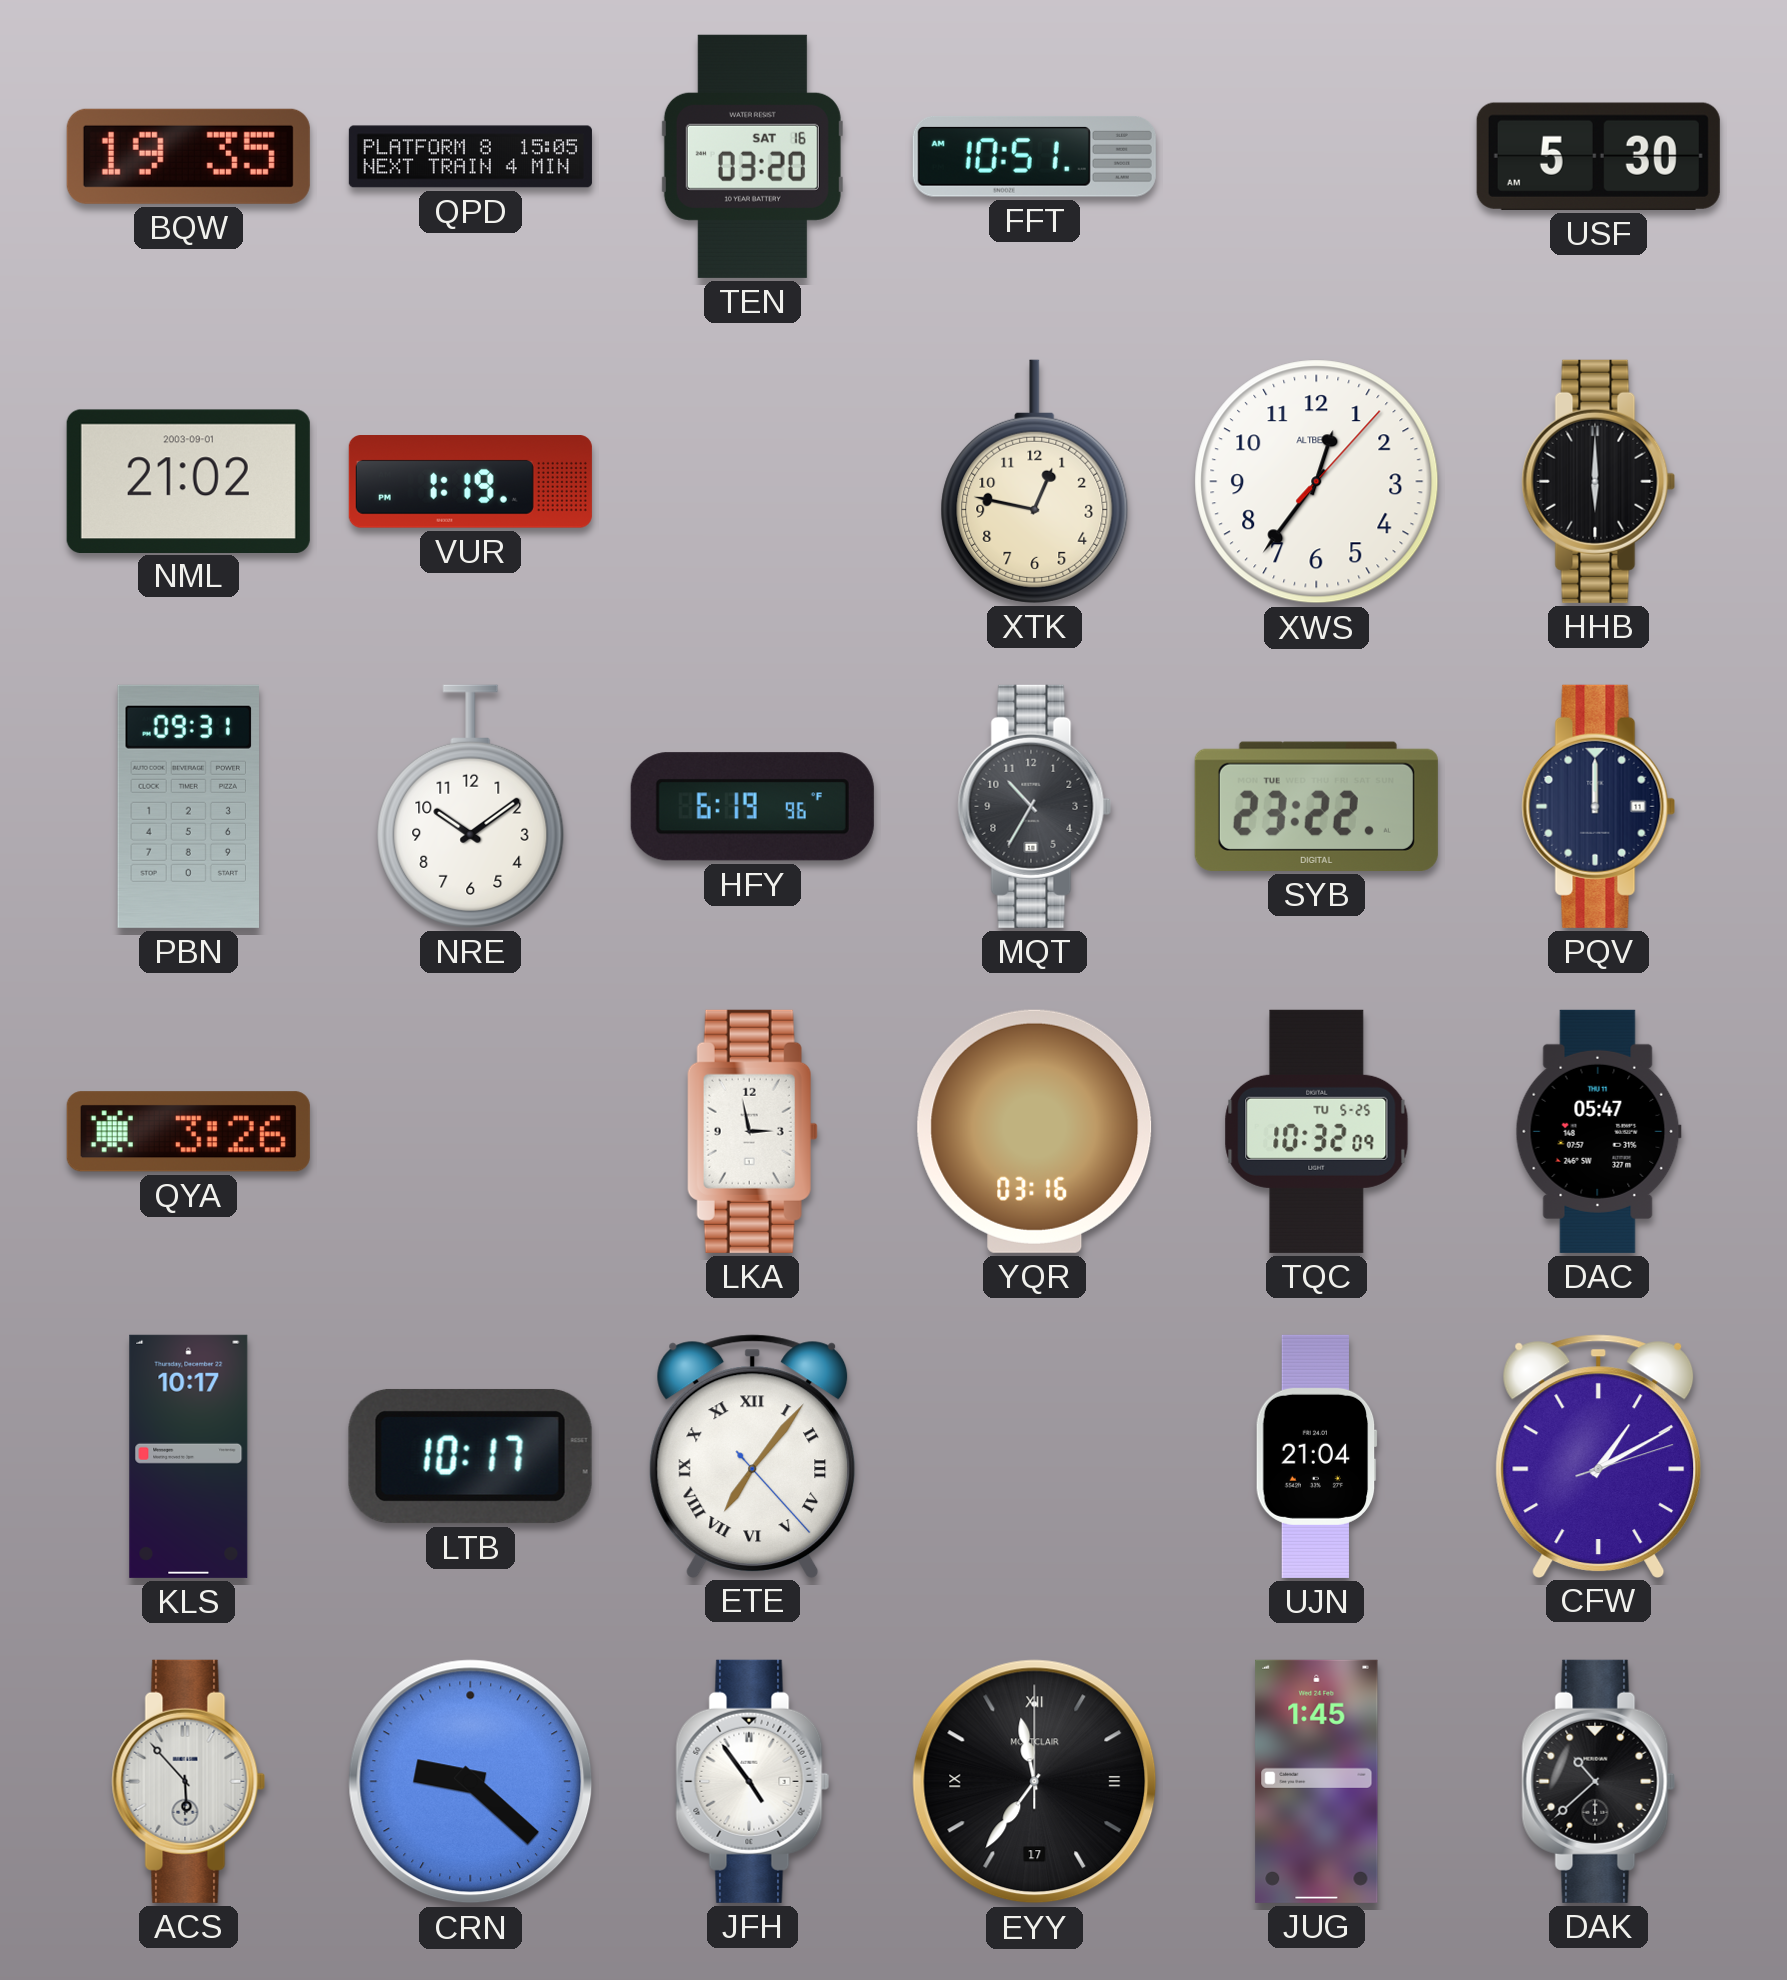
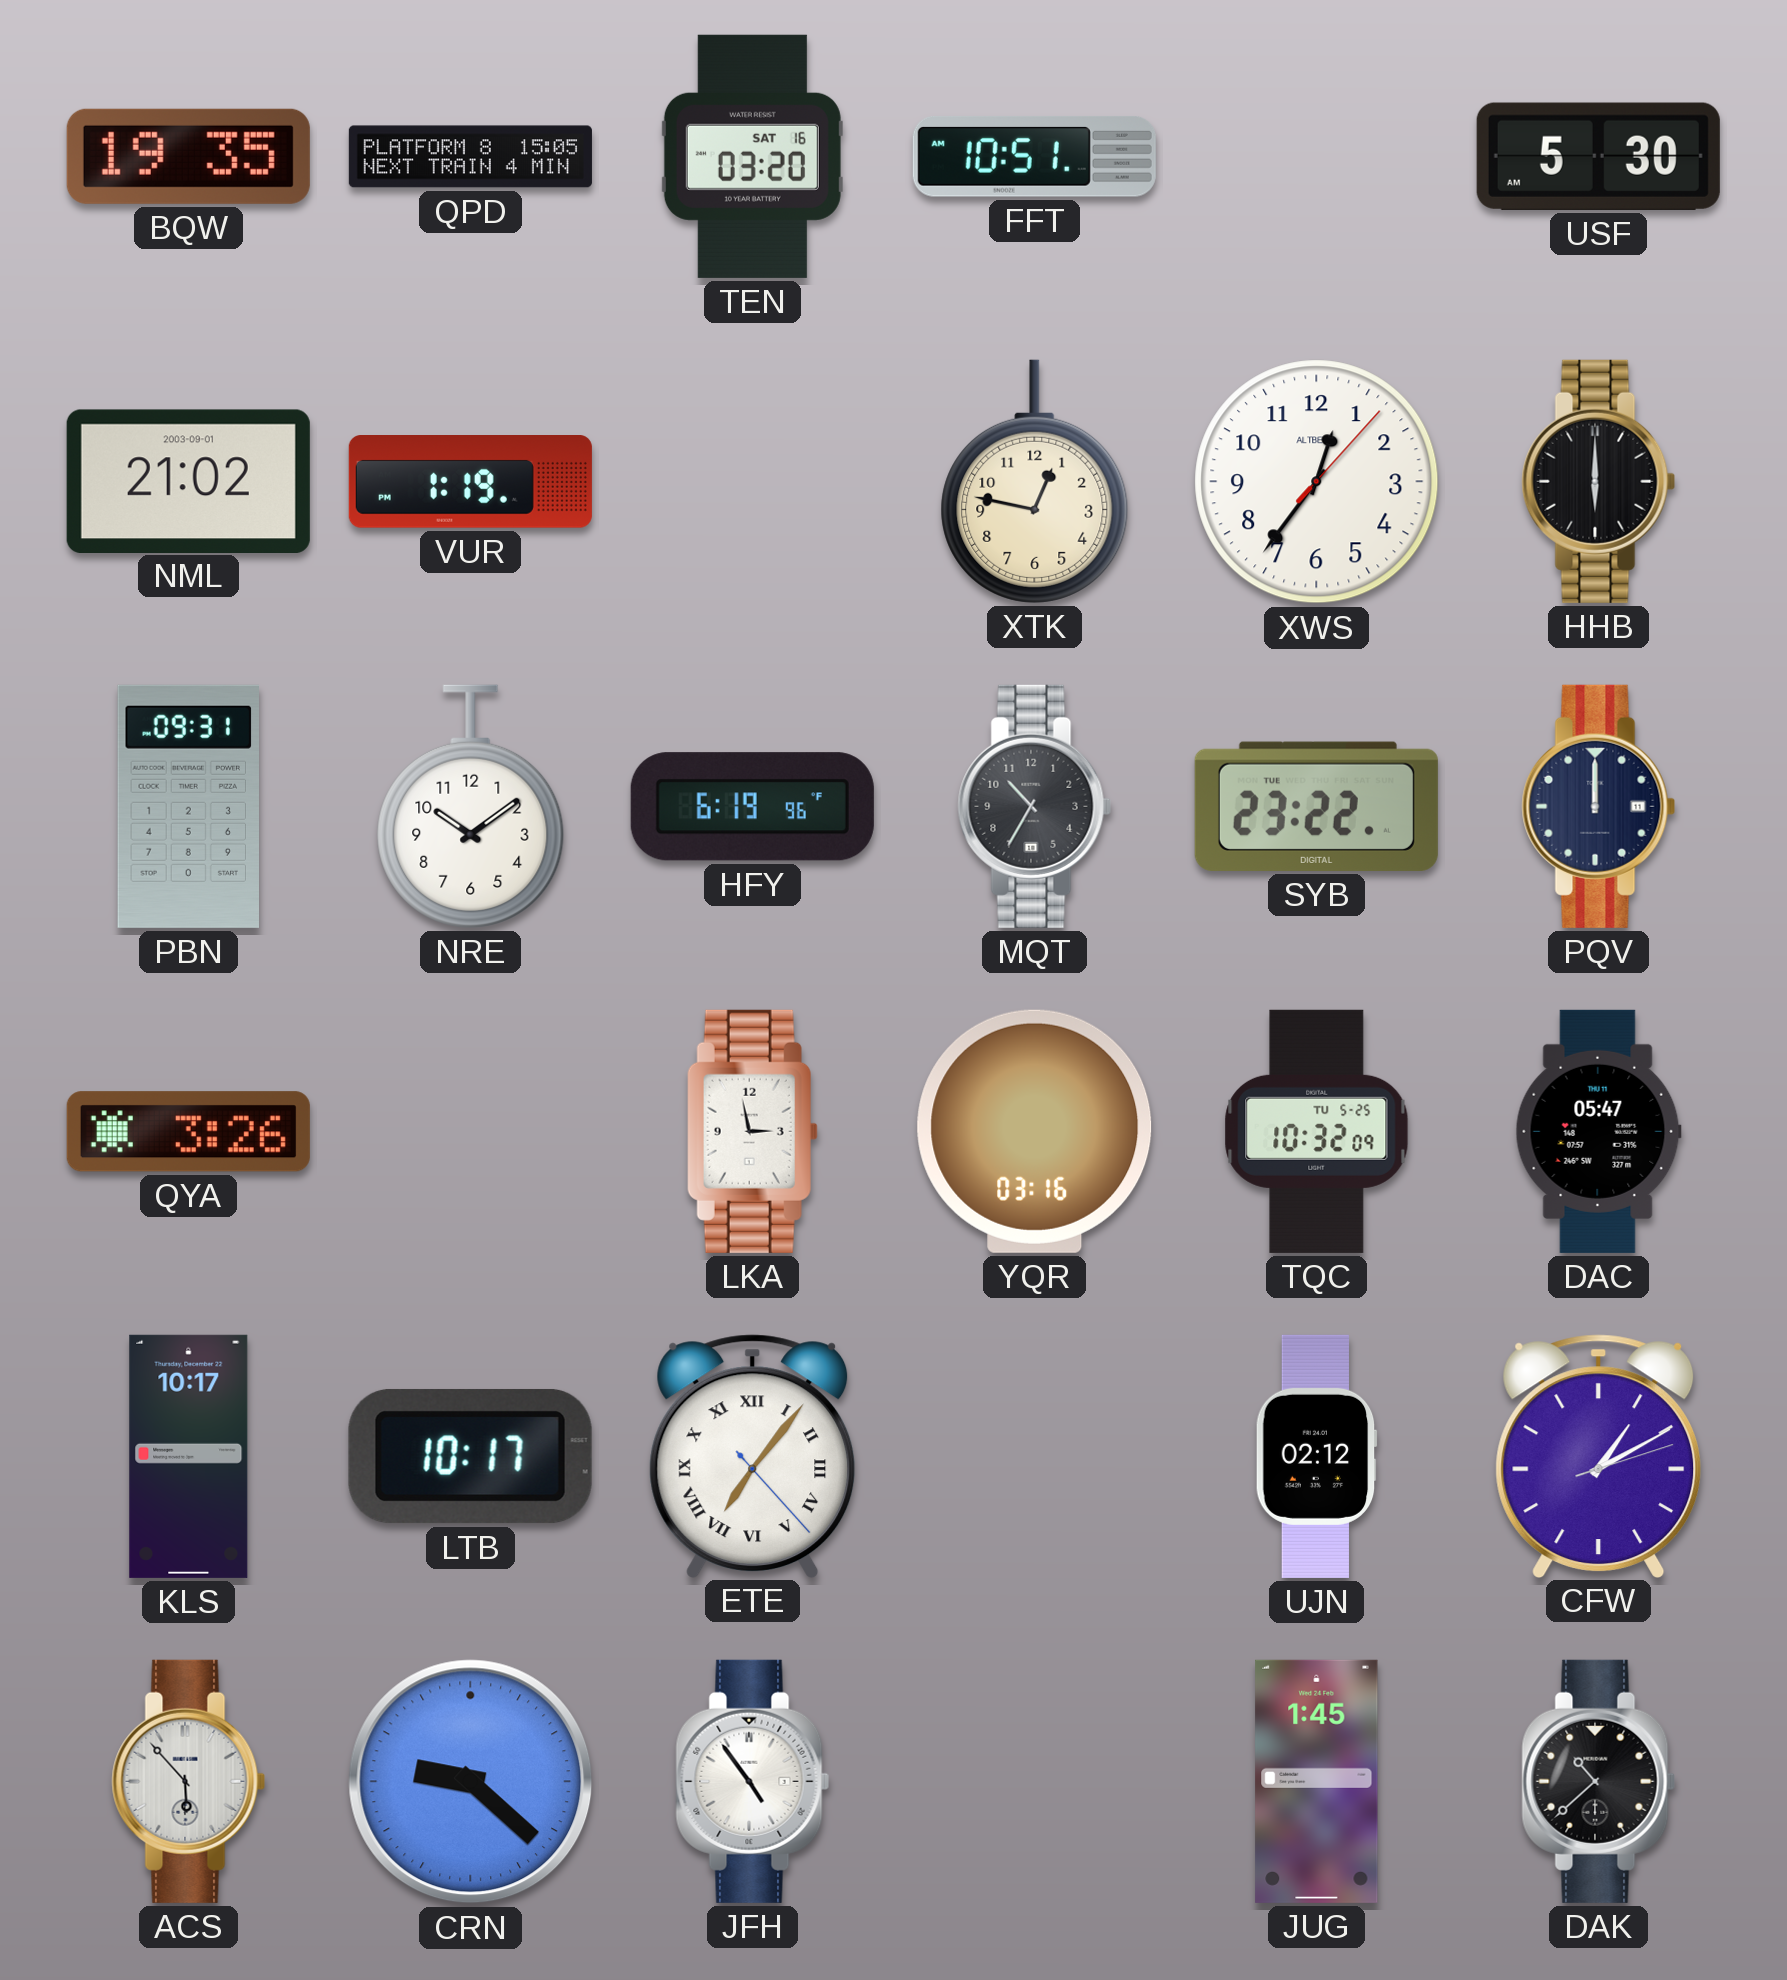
UJN: 21:04 -> 02:12 (1316, 1456)
EYY: 11:36 -> none (1035, 1782)
